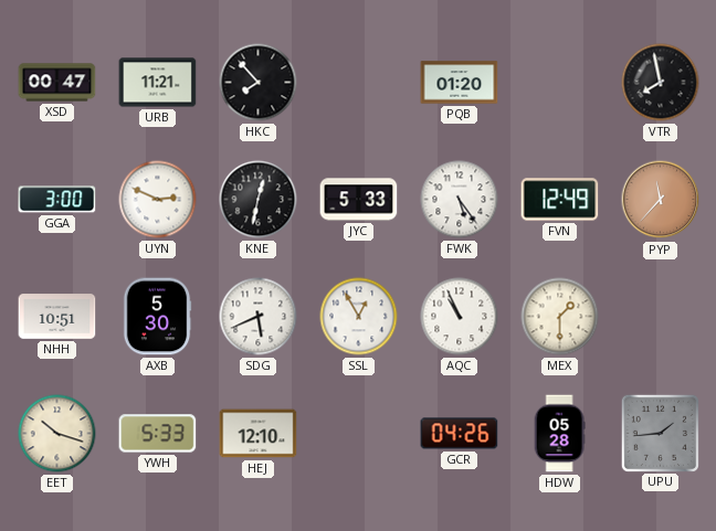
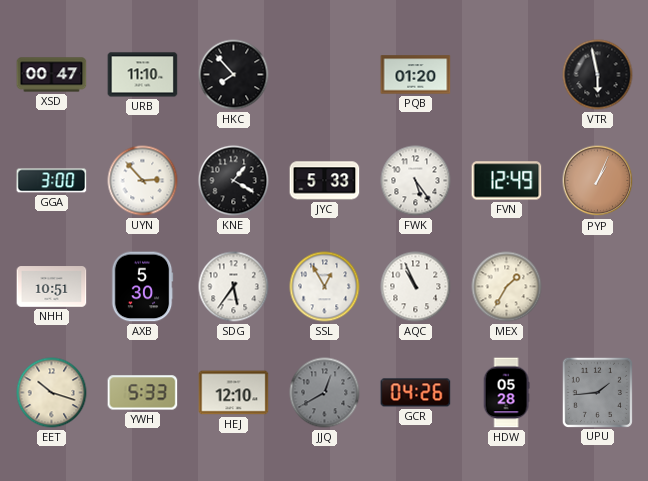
URB: 11:21 -> 11:10 (143, 75)
VTR: 7:58 -> 5:58 (598, 75)
UYN: 2:49 -> 2:53 (143, 181)
KNE: 12:32 -> 1:20 (234, 181)
PYP: 11:37 -> 1:04 (598, 181)
SDG: 5:41 -> 5:36 (234, 287)
MEX: 1:30 -> 1:35 (507, 287)
JJQ: none -> 12:40 (325, 393)
